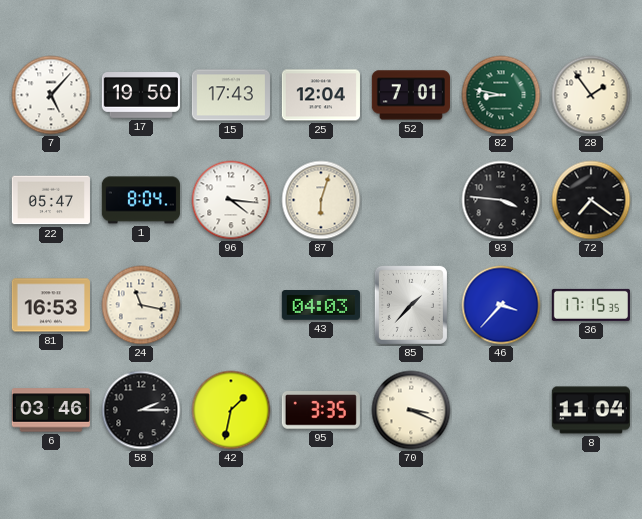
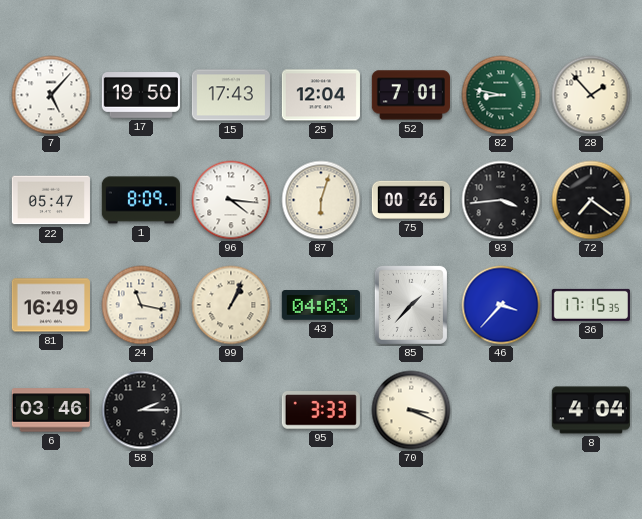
28: 1:54 -> 1:53 (591, 95)
1: 8:04 -> 8:09 (141, 200)
75: none -> 00:26 (411, 200)
93: 3:46 -> 3:44 (501, 200)
81: 16:53 -> 16:49 (51, 305)
99: none -> 1:04 (231, 305)
42: 1:32 -> none (231, 410)
95: 3:35 -> 3:33 (321, 411)
8: 11:04 -> 4:04 (591, 410)
